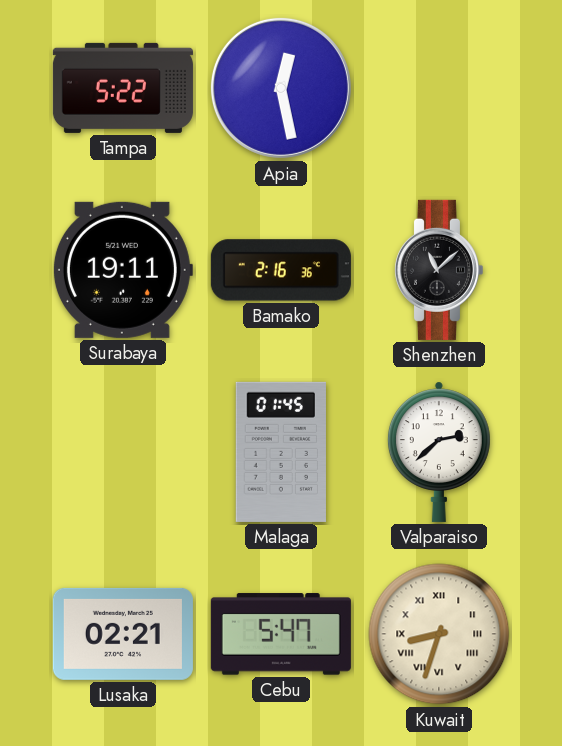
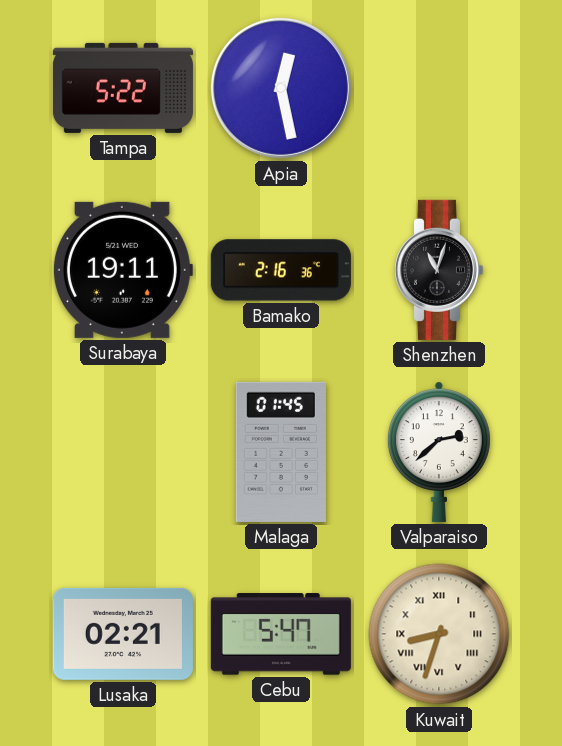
Shenzhen: 11:08 -> 11:03 (438, 270)
